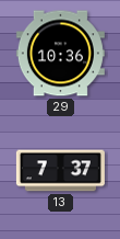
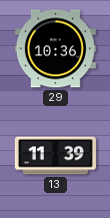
13: 7:37 -> 11:39 (55, 156)
